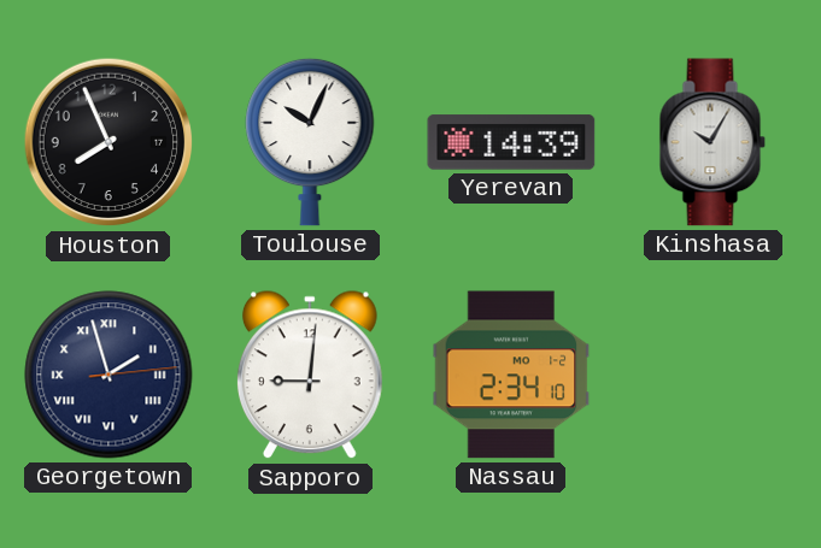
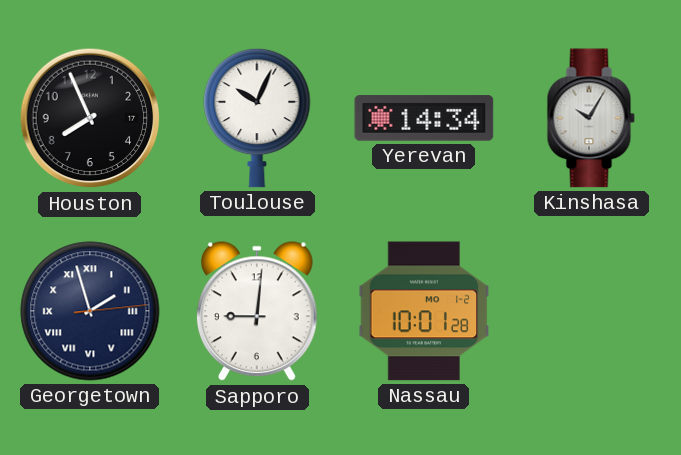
Yerevan: 14:39 -> 14:34 (424, 118)
Nassau: 2:34 -> 10:01 (424, 311)
